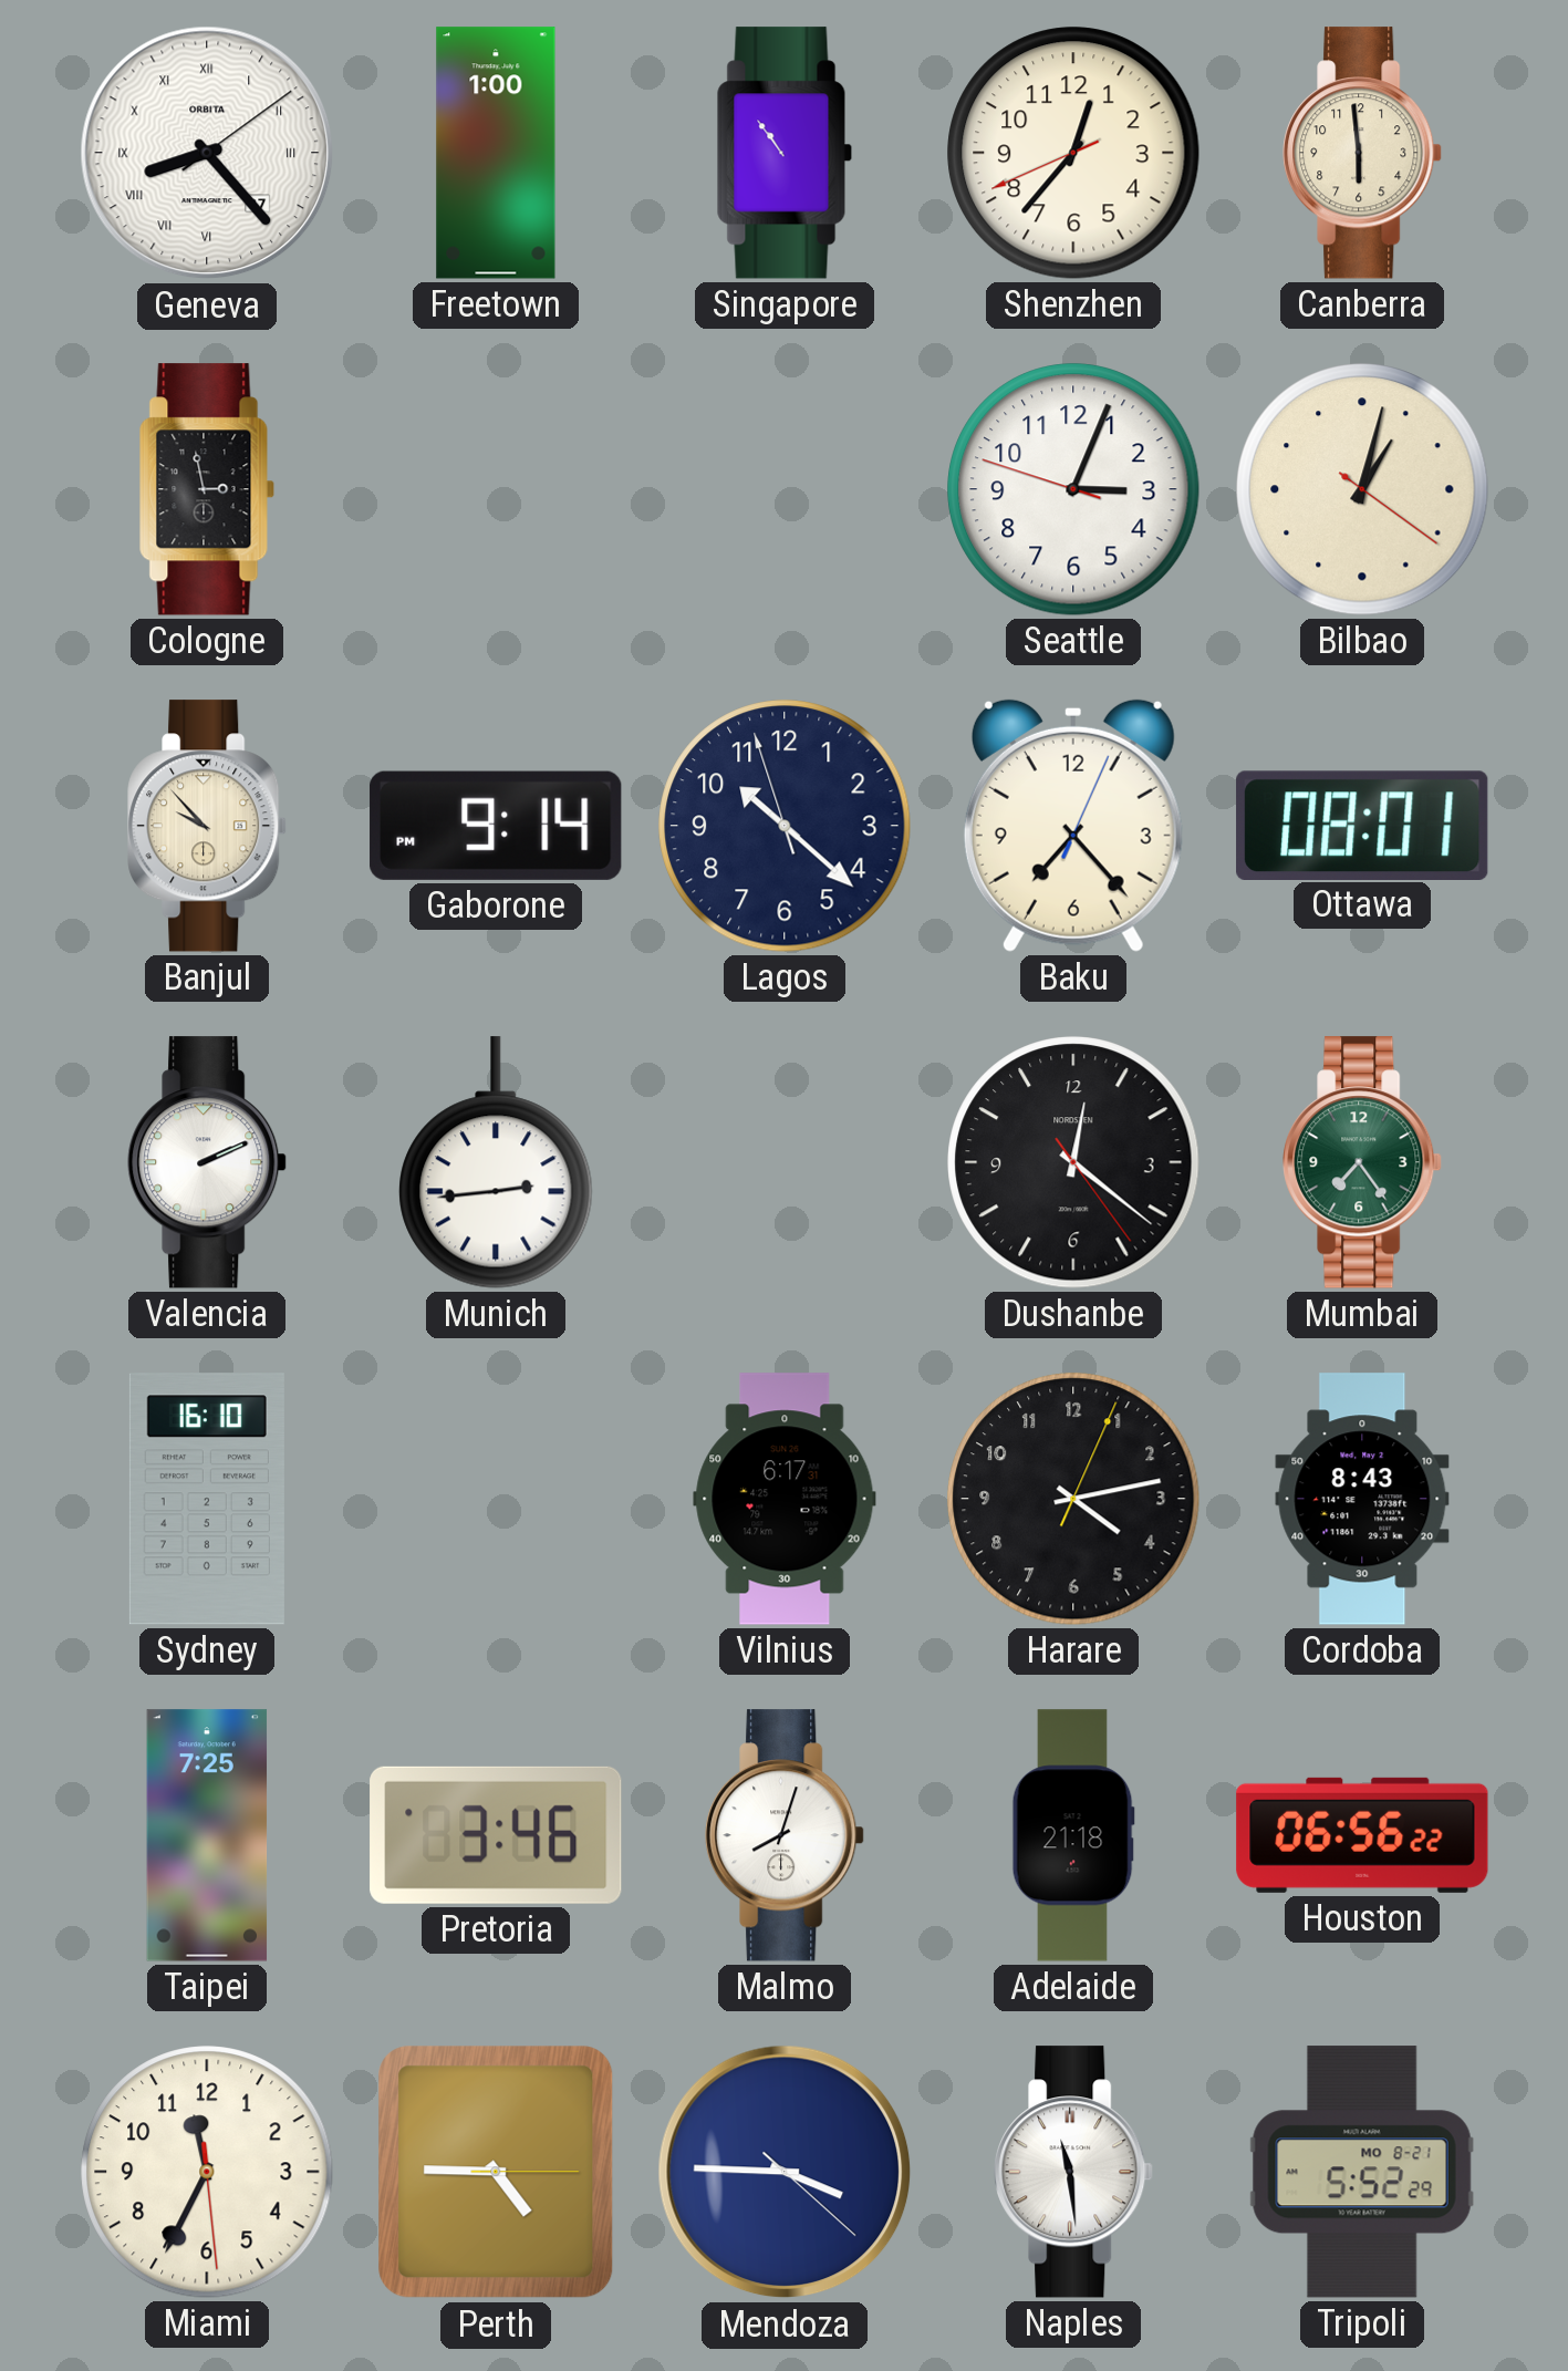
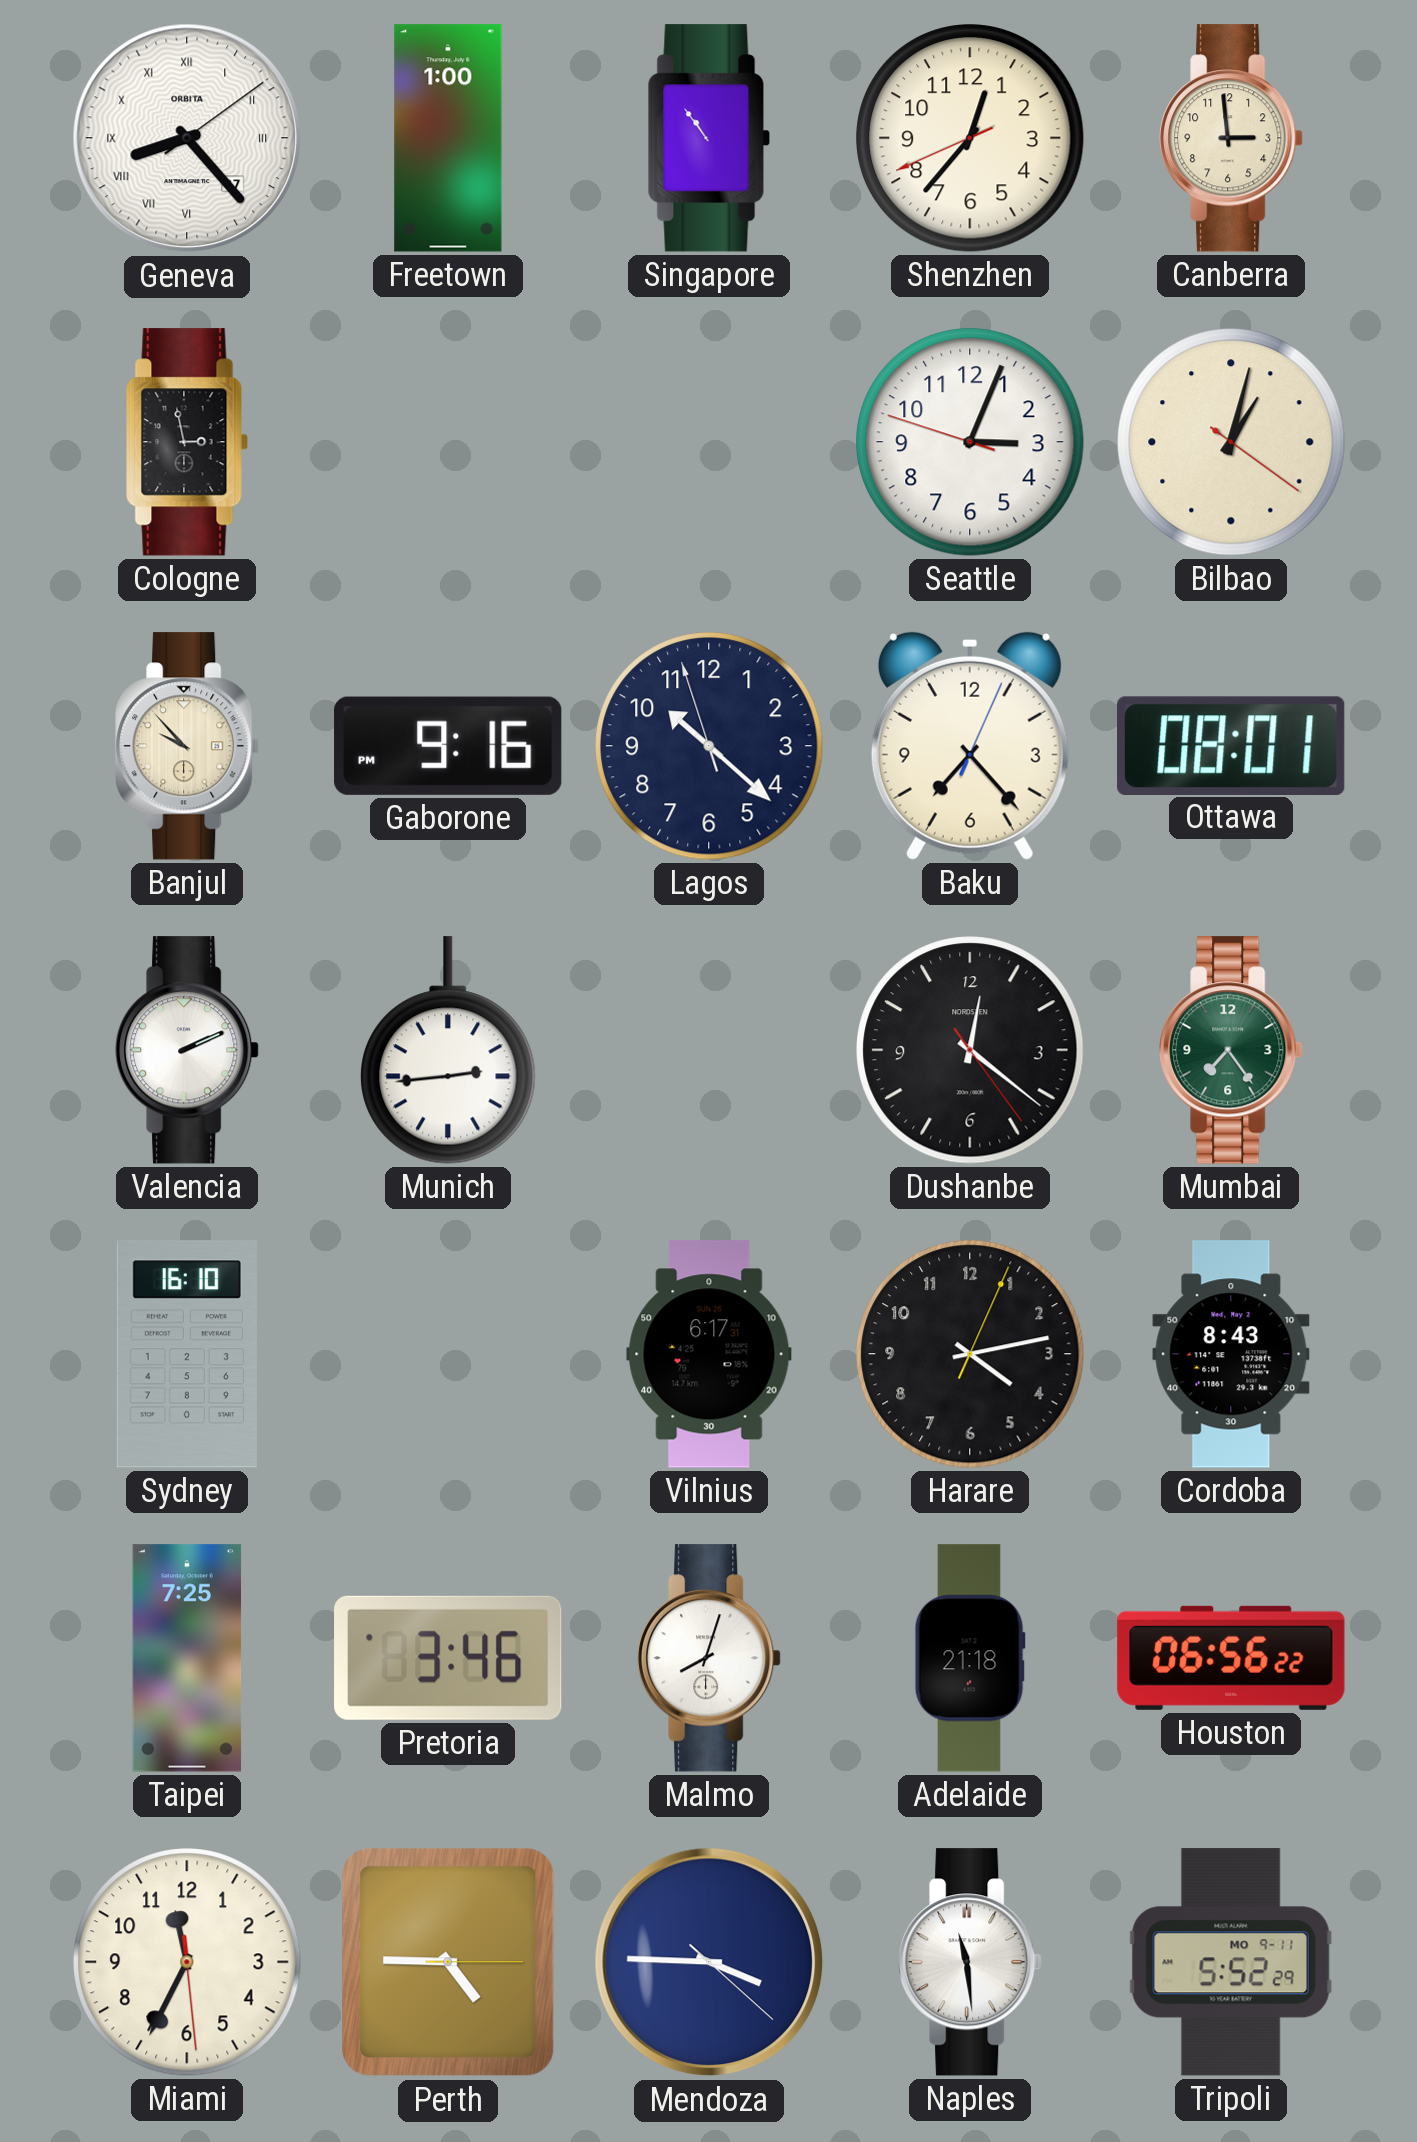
Canberra: 5:59 -> 2:59 (1231, 138)
Gaborone: 9:14 -> 9:16 (448, 746)
Tripoli date: MO 8-21 -> MO 9-11 (1231, 1962)
